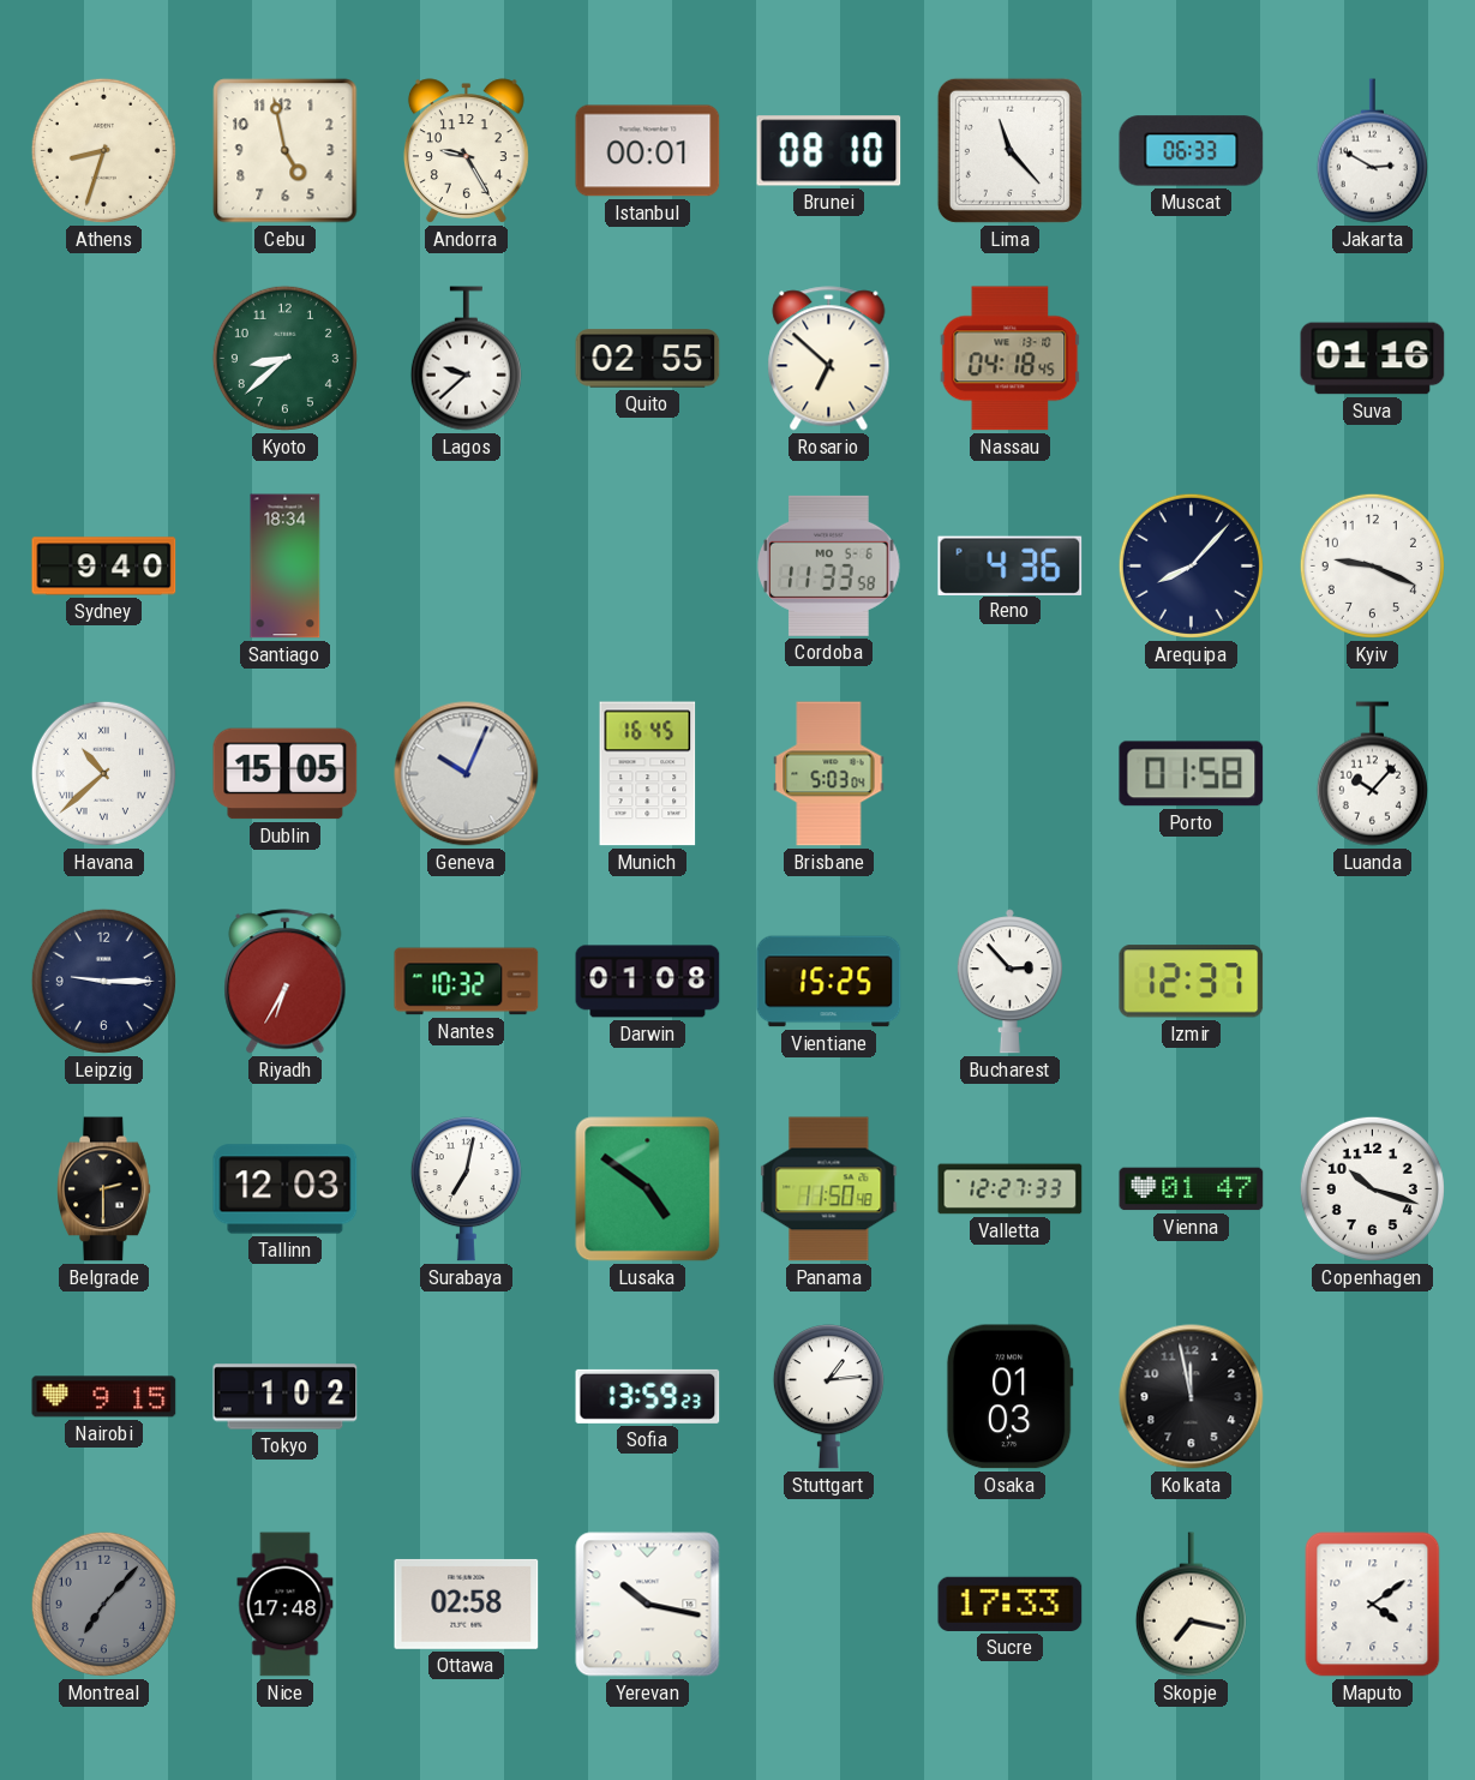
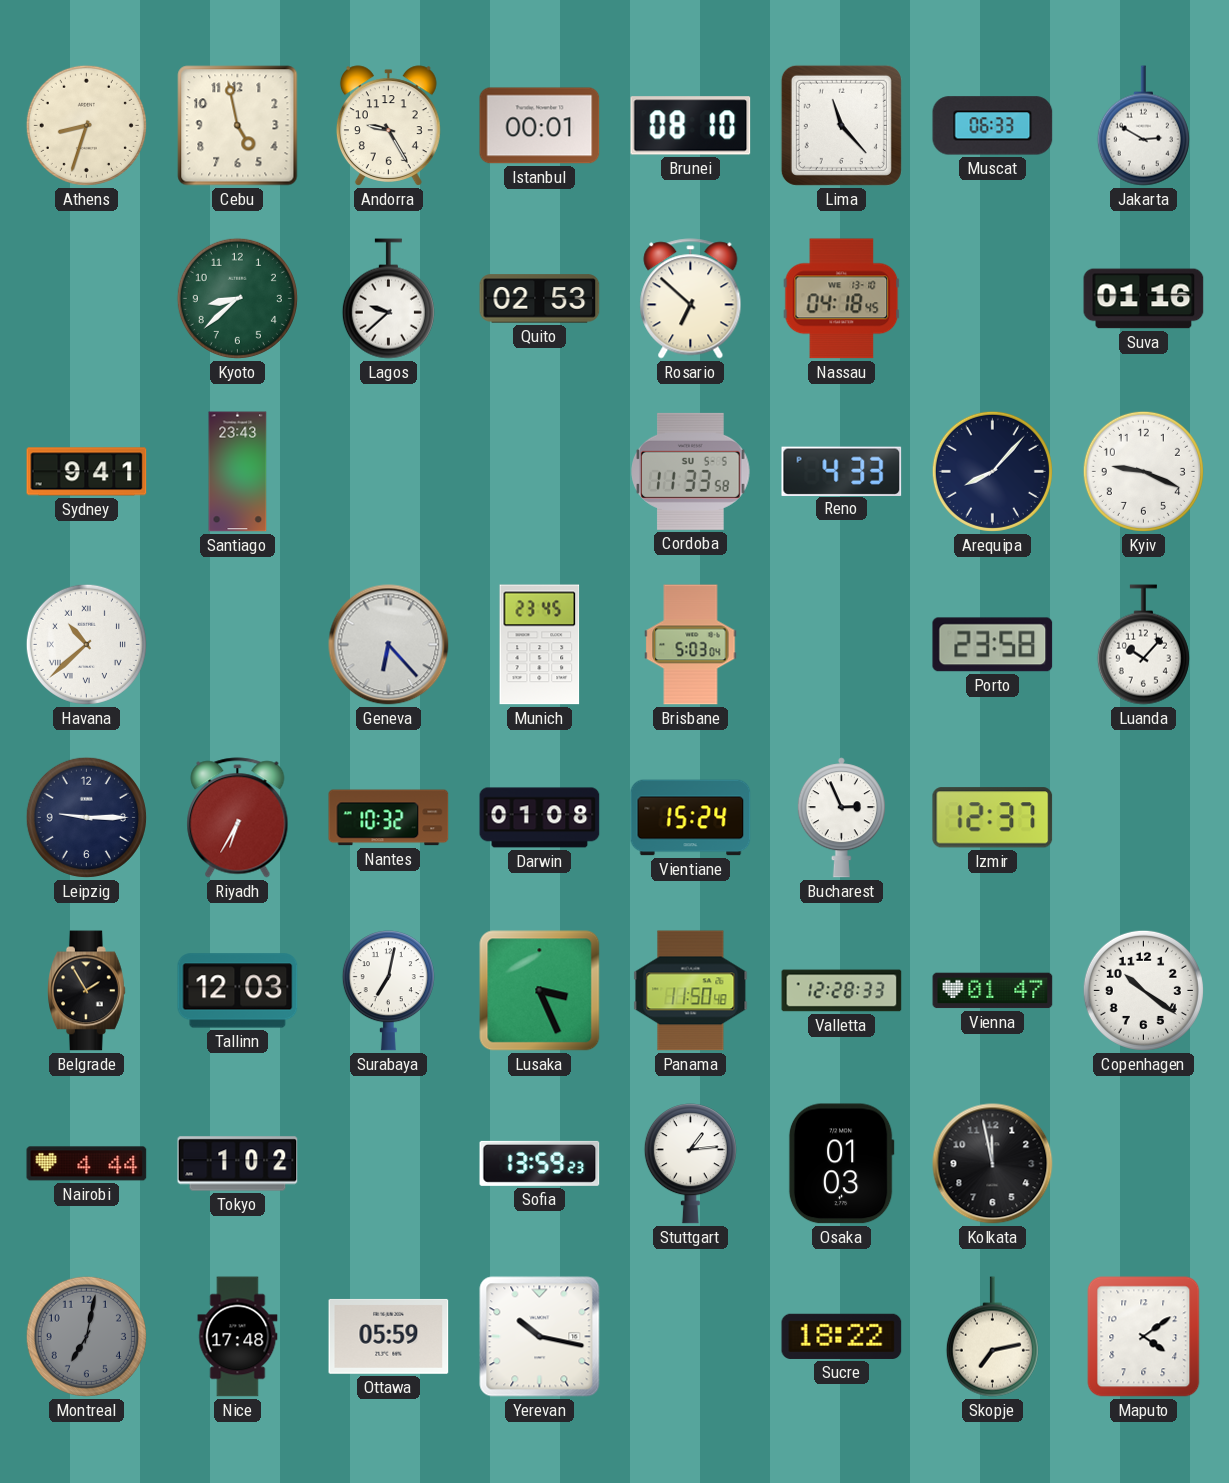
Quito: 02:55 -> 02:53 (540, 299)
Sydney: 9:40 -> 9:41 (87, 472)
Santiago: 18:34 -> 23:43 (238, 472)
Cordoba date: MO 5-6 -> SU 5-5 (691, 471)
Reno: 4:36 -> 4:33 (842, 471)
Dublin: 15:05 -> none (286, 774)
Geneva: 10:04 -> 6:23 (389, 645)
Munich: 16:45 -> 23:45 (540, 645)
Porto: 01:58 -> 23:58 (993, 645)
Vientiane: 15:25 -> 15:24 (691, 818)
Bucharest: 2:53 -> 2:56 (841, 818)
Belgrade: 2:30 -> 1:55 (87, 991)
Lusaka: 4:51 -> 3:26 (540, 991)
Valletta: 12:27 -> 12:28 (842, 991)
Copenhagen: 10:18 -> 10:21 (1143, 990)
Nairobi: 9:15 -> 4:44 (87, 1164)
Montreal: 7:07 -> 7:02 (86, 1336)
Ottawa: 02:58 -> 05:59 (389, 1336)
Sucre: 17:33 -> 18:22 (842, 1336)
Skopje: 7:17 -> 7:13 (992, 1337)
